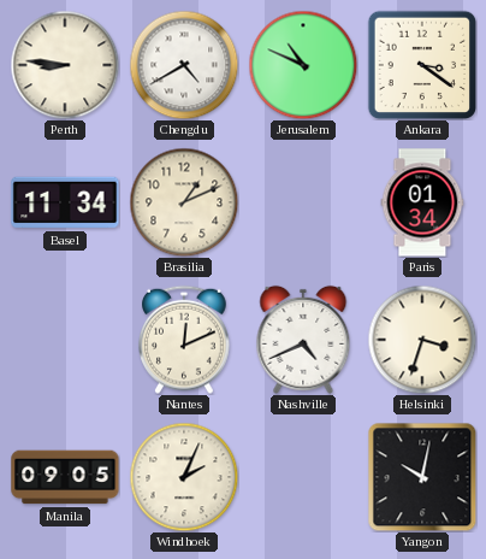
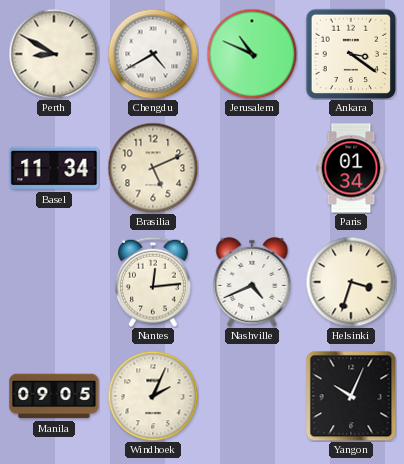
Perth: 8:46 -> 8:50 (54, 54)
Brasilia: 1:11 -> 5:11 (153, 168)
Nantes: 12:11 -> 12:14 (154, 282)
Yangon: 10:02 -> 10:04 (351, 396)
